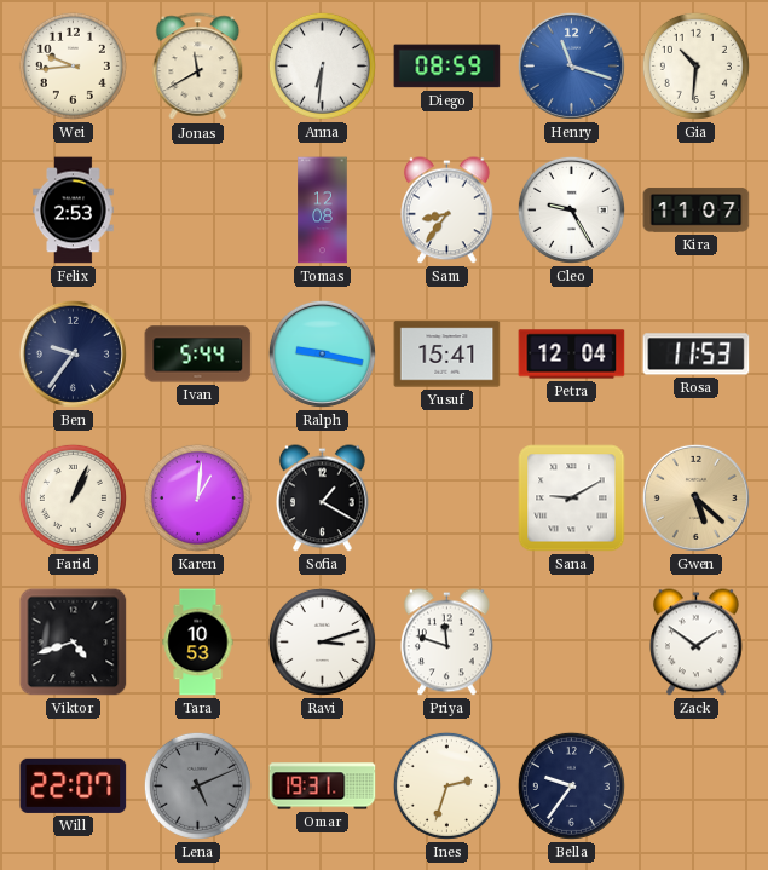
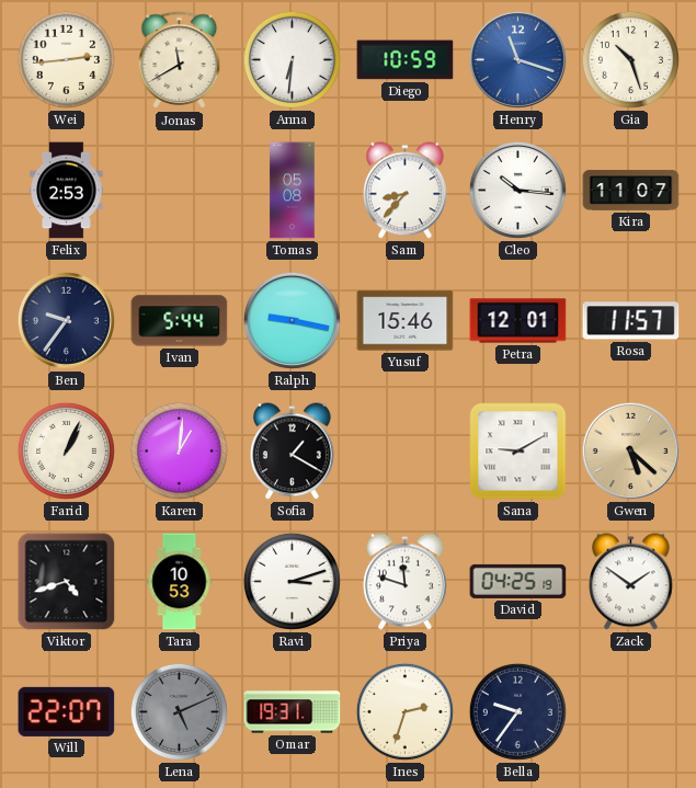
Wei: 9:44 -> 2:44 (66, 59)
Diego: 08:59 -> 10:59 (406, 60)
Gia: 10:31 -> 10:27 (630, 59)
Tomas: 12:08 -> 05:08 (293, 191)
Sam: 8:36 -> 8:37 (406, 191)
Cleo: 9:25 -> 10:16 (517, 190)
Yusuf: 15:41 -> 15:46 (406, 321)
Petra: 12:04 -> 12:01 (518, 321)
Rosa: 11:53 -> 11:57 (631, 321)
David: none -> 04:25 (518, 581)
